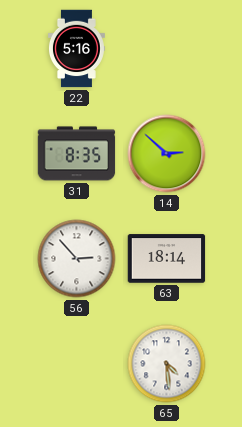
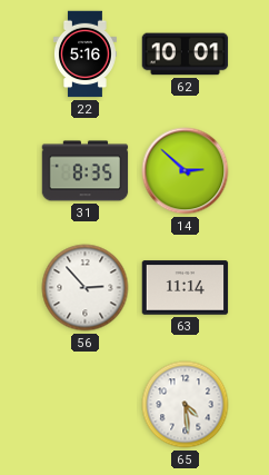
62: none -> 10:01 (186, 55)
63: 18:14 -> 11:14 (186, 288)
